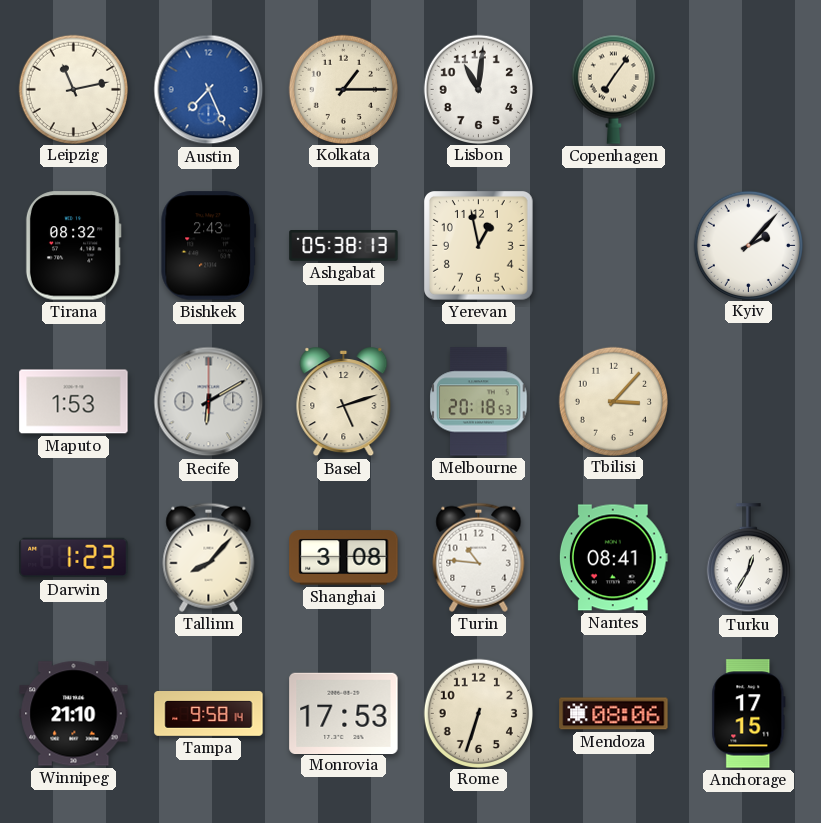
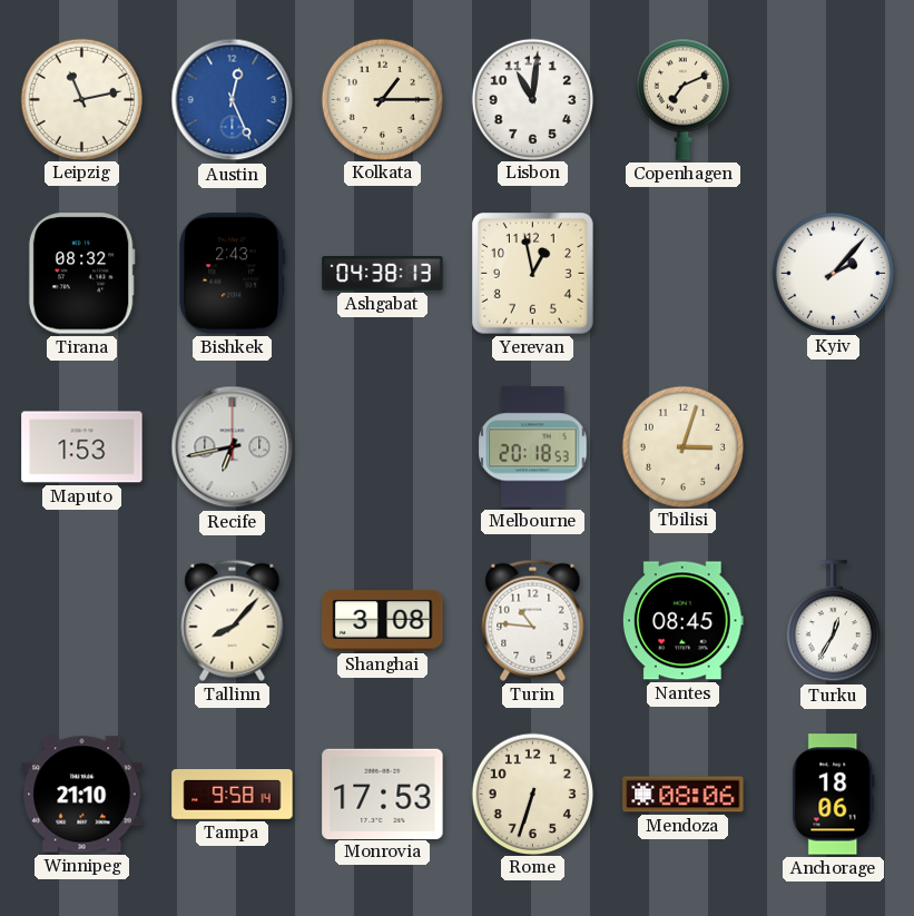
Austin: 7:26 -> 12:26 (233, 100)
Copenhagen: 7:06 -> 7:11 (682, 99)
Ashgabat: 05:38 -> 04:38 (383, 274)
Recife: 6:10 -> 6:43 (233, 447)
Basel: 5:12 -> none (344, 402)
Tbilisi: 3:07 -> 3:03 (682, 446)
Darwin: 1:23 -> none (74, 558)
Nantes: 08:41 -> 08:45 (682, 621)
Anchorage: 17:15 -> 18:06 (834, 795)
